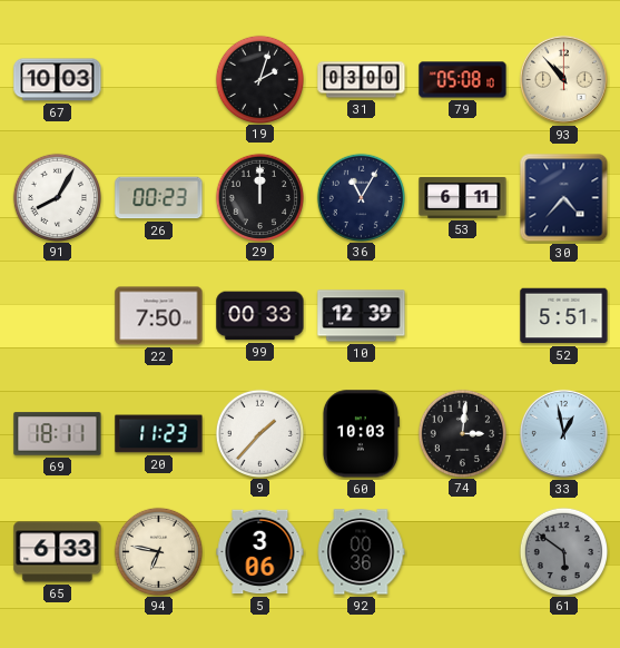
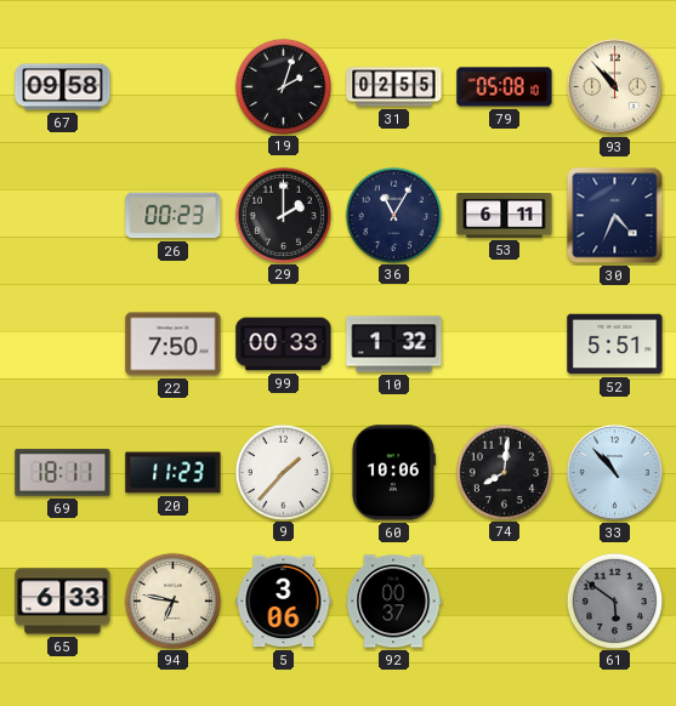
67: 10:03 -> 09:58 (63, 87)
31: 03:00 -> 02:55 (394, 87)
91: 8:05 -> none (57, 197)
29: 12:00 -> 2:00 (283, 215)
30: 4:37 -> 4:34 (615, 216)
10: 12:39 -> 1:32 (394, 345)
60: 10:03 -> 10:06 (393, 473)
74: 3:01 -> 8:01 (504, 472)
33: 12:58 -> 10:53 (614, 472)
92: 00:36 -> 00:37 (393, 602)
